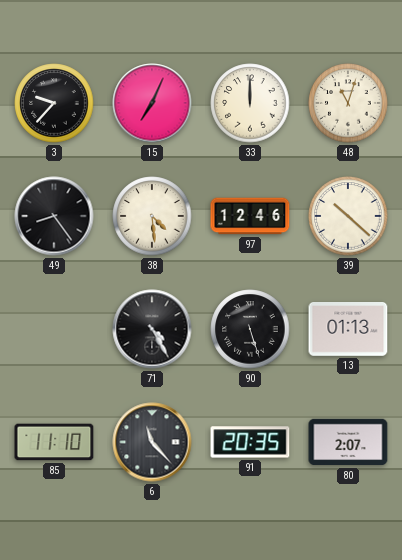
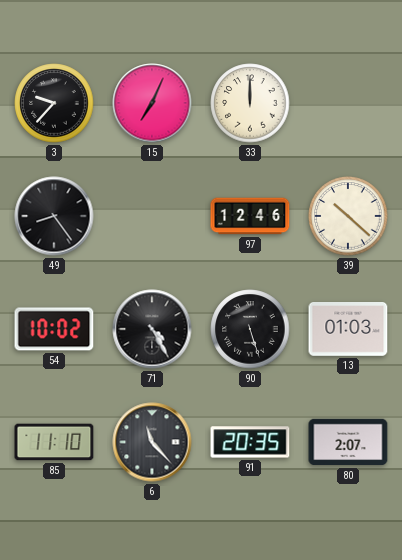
48: 11:03 -> none (348, 103)
38: 4:29 -> none (152, 216)
54: none -> 10:02 (54, 329)
13: 01:13 -> 01:03 (348, 329)
